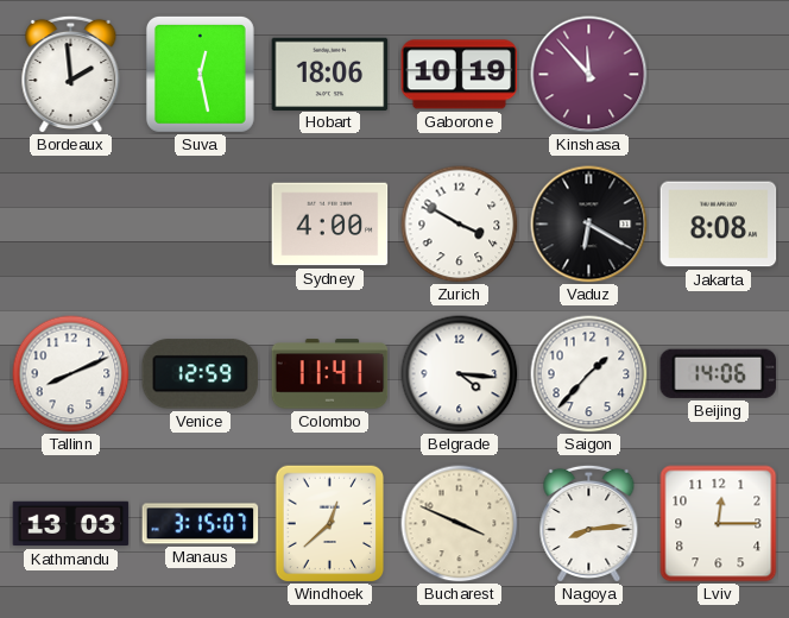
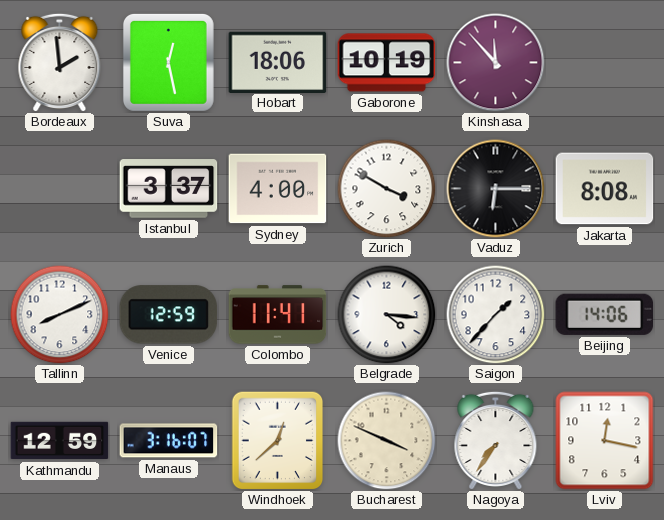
Istanbul: none -> 3:37 (169, 189)
Vaduz: 6:20 -> 6:15 (496, 189)
Kathmandu: 13:03 -> 12:59 (60, 441)
Manaus: 3:15 -> 3:16 (169, 441)
Nagoya: 8:14 -> 7:36 (496, 440)
Lviv: 12:15 -> 12:17 (605, 441)
